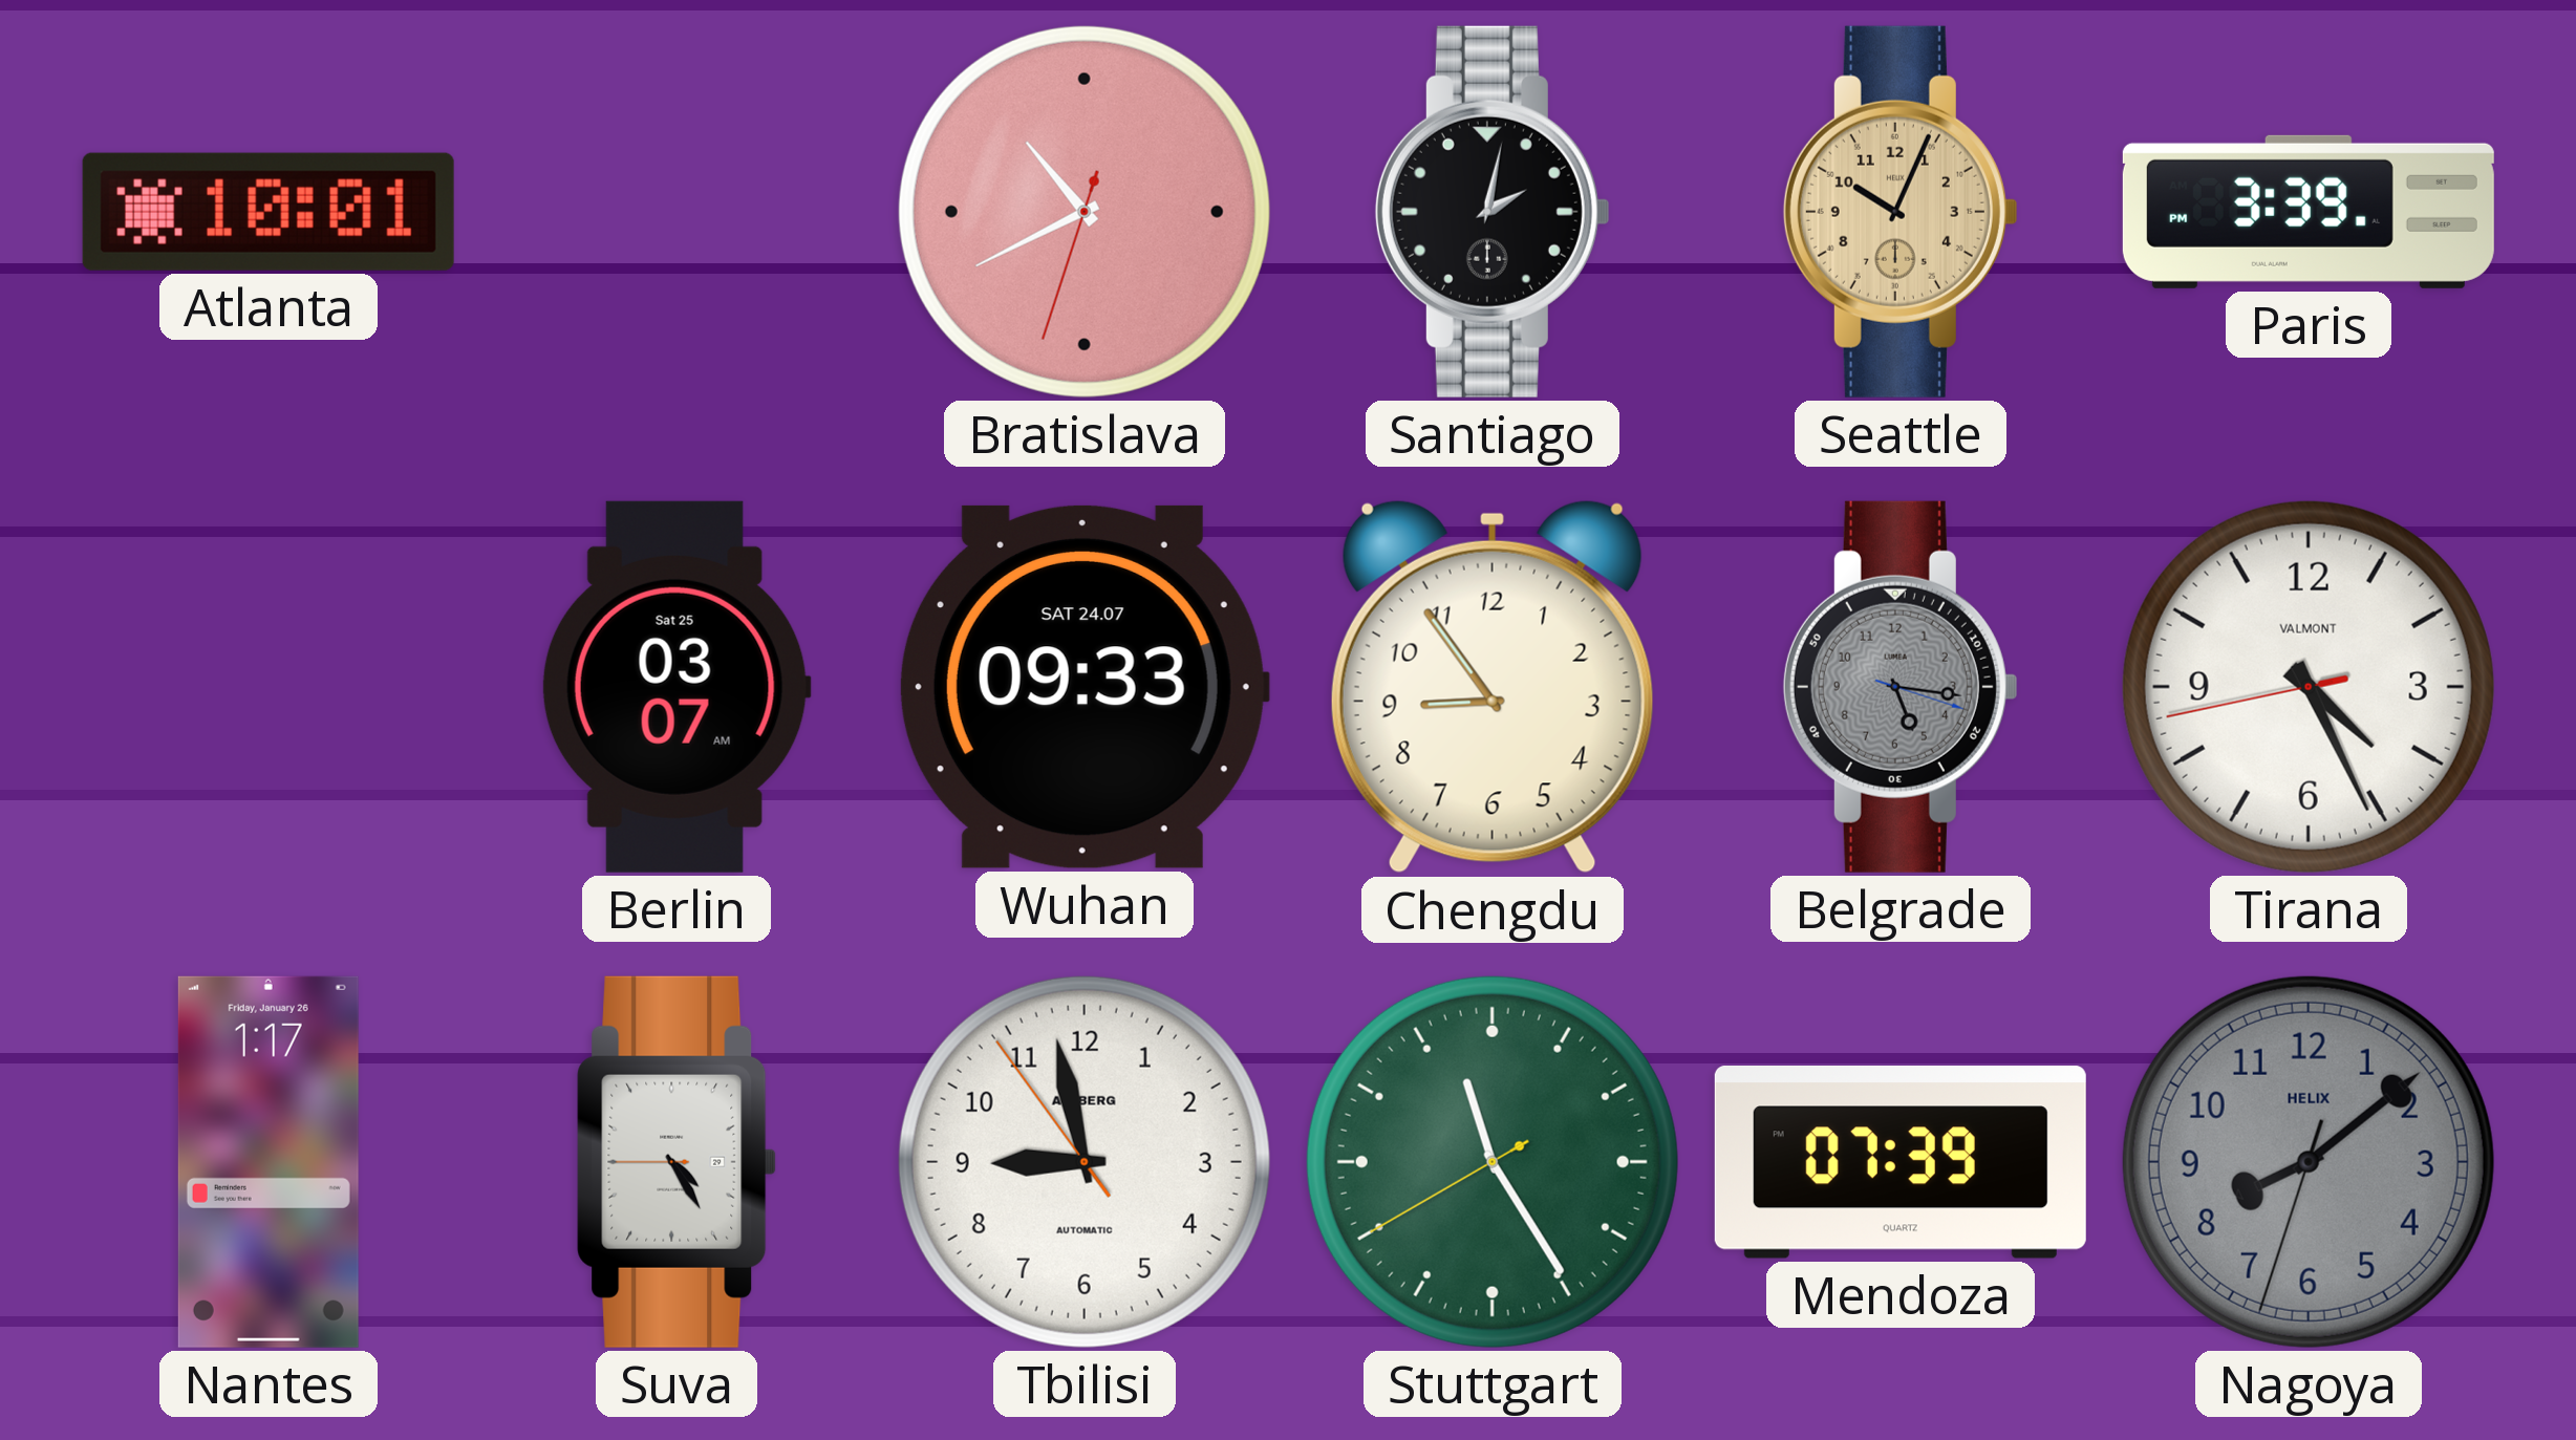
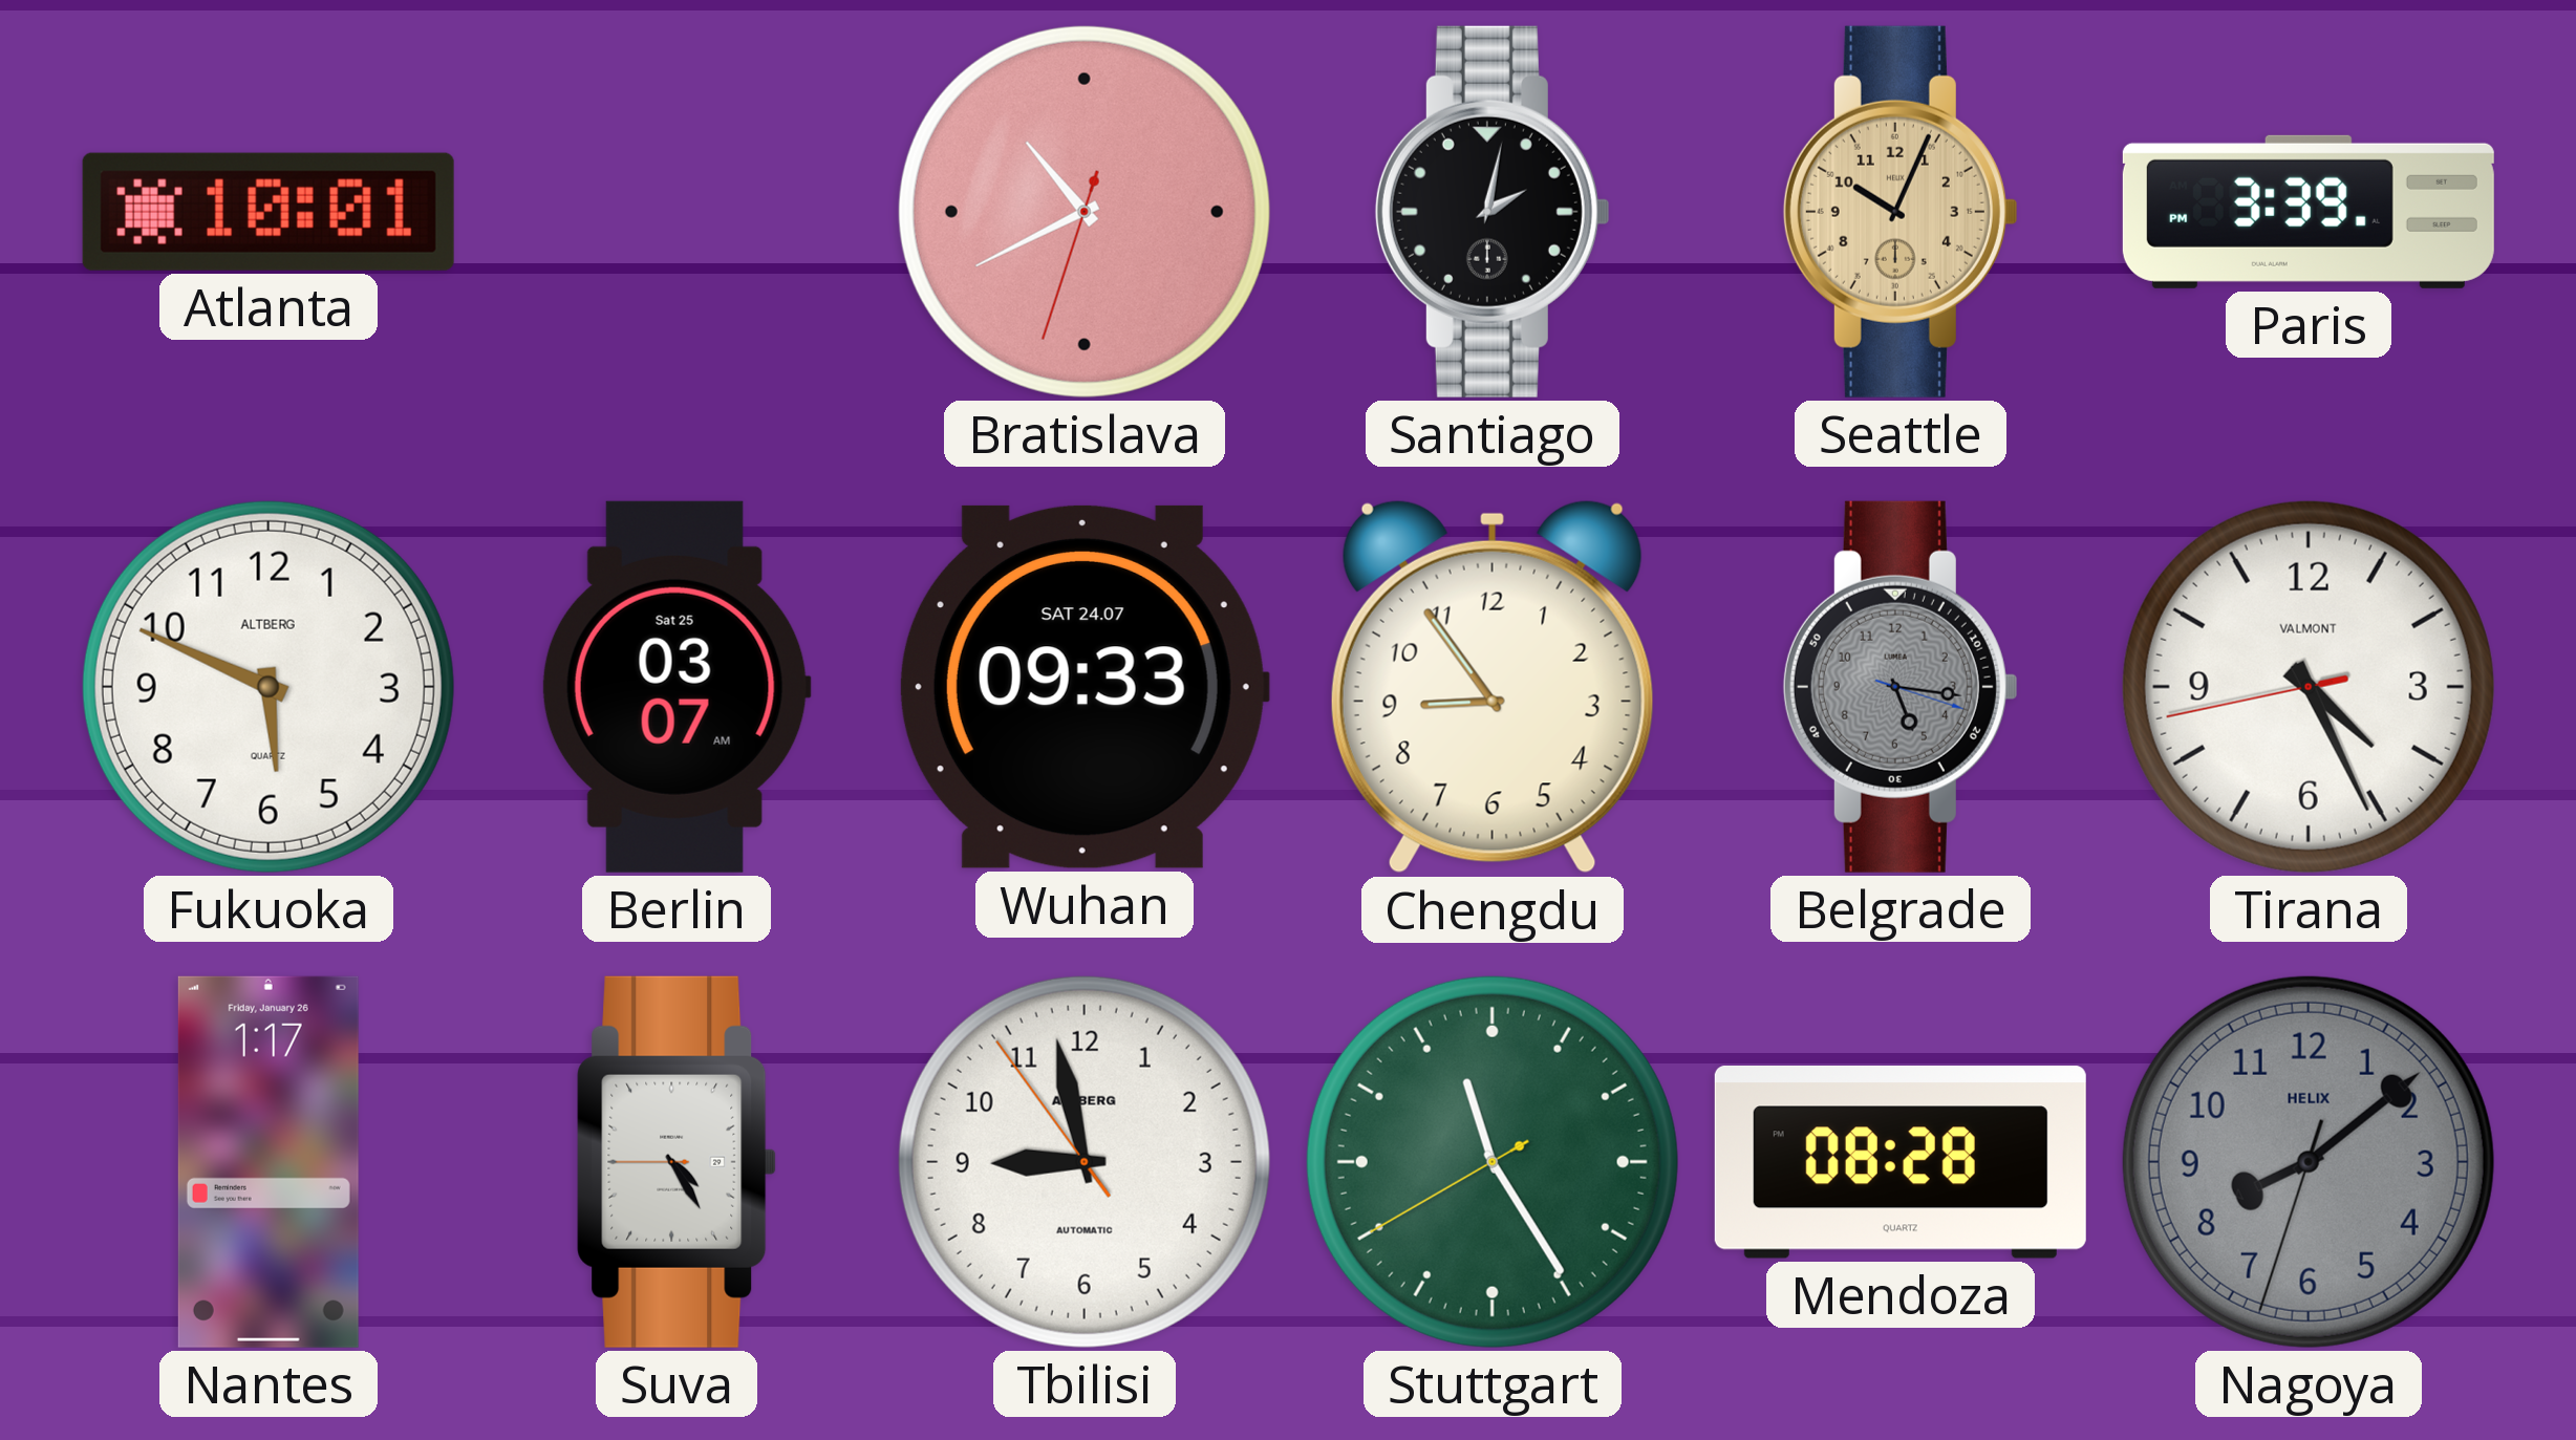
Fukuoka: none -> 5:49 (269, 687)
Mendoza: 07:39 -> 08:28 (1901, 1163)
